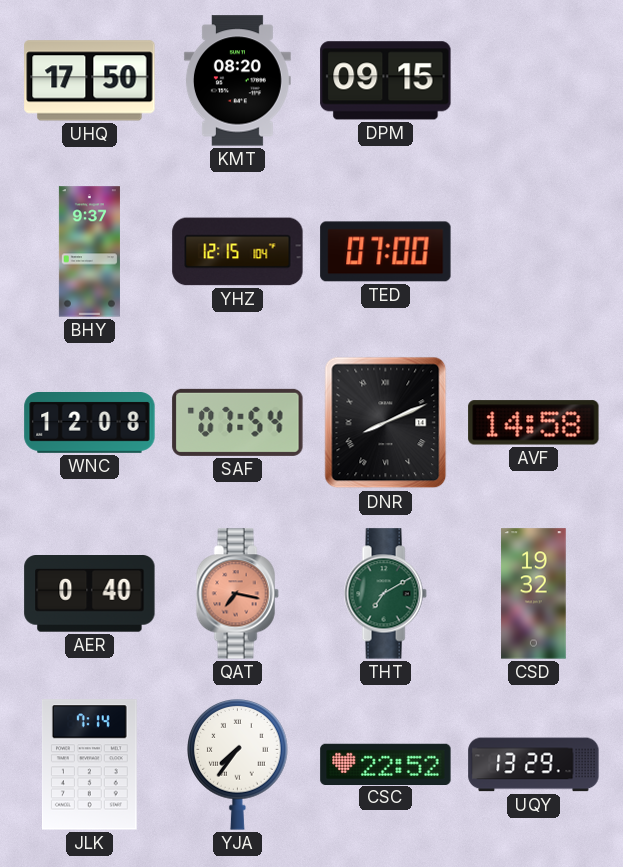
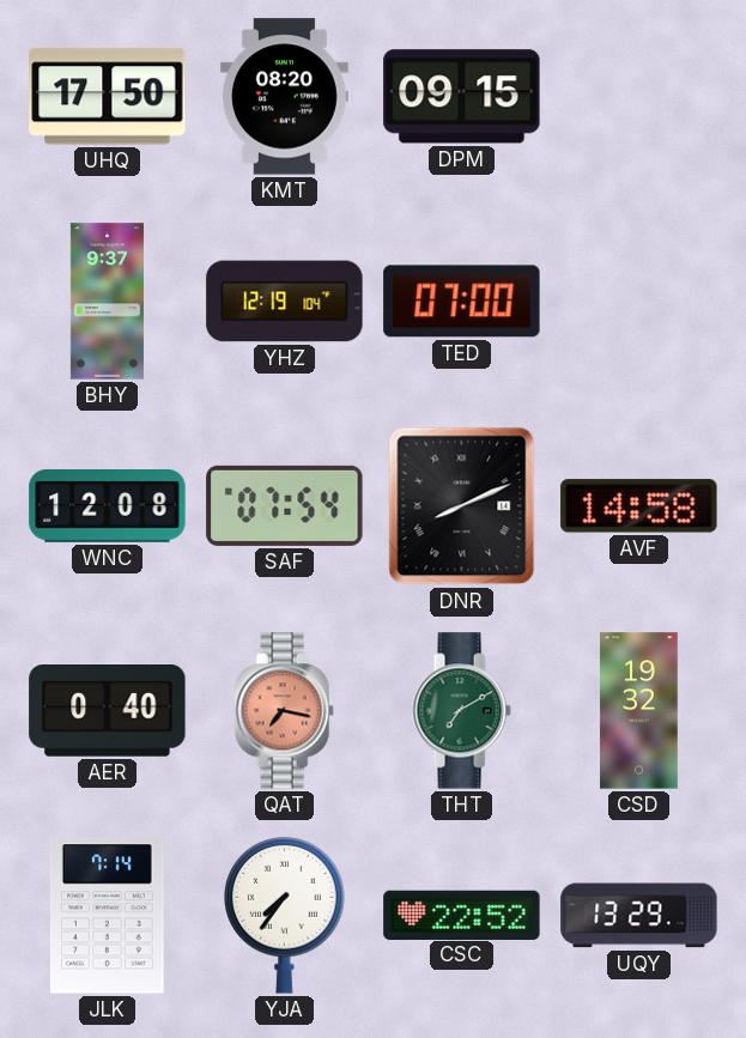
YHZ: 12:15 -> 12:19 (285, 302)
